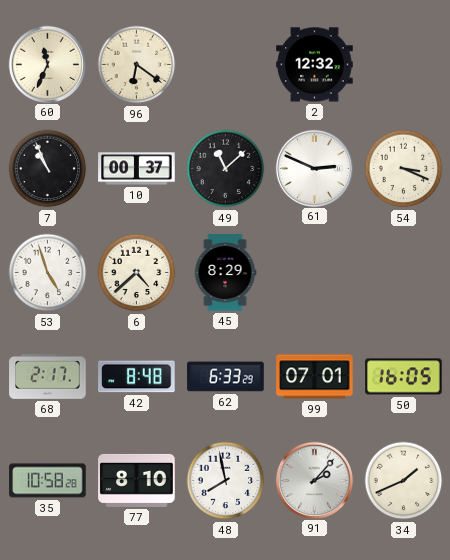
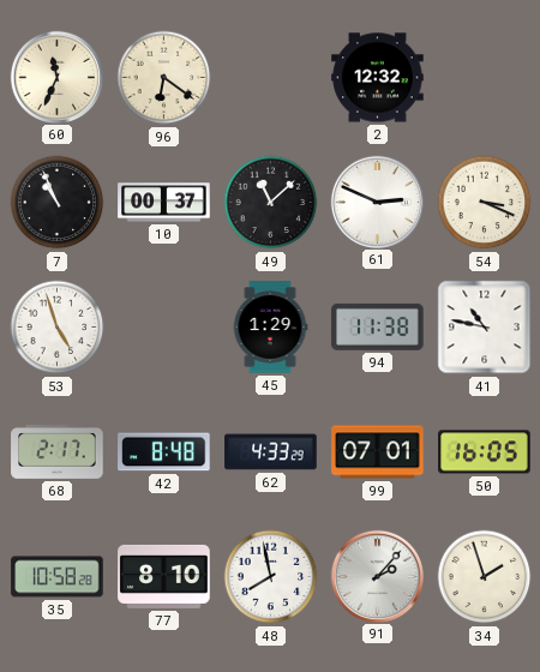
6: 4:38 -> none (137, 273)
45: 8:29 -> 1:29 (270, 328)
94: none -> 11:38 (378, 326)
41: none -> 10:47 (485, 328)
62: 6:33 -> 4:33 (271, 452)
34: 1:41 -> 1:57 (485, 577)
